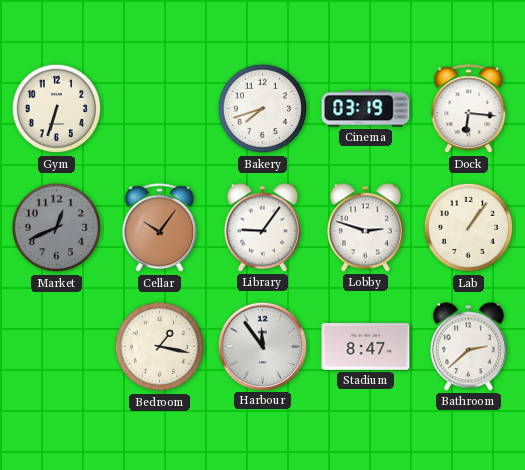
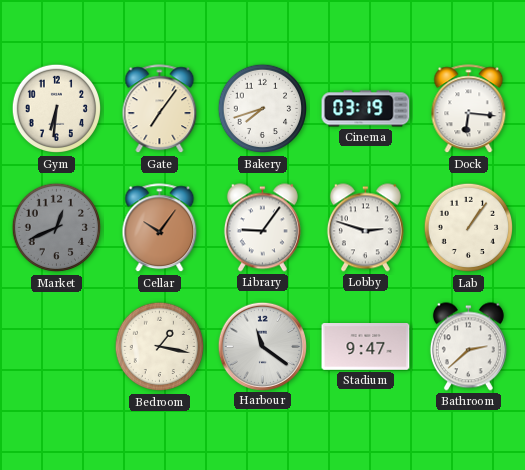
Gym: 6:33 -> 6:31 (57, 109)
Gate: none -> 7:06 (160, 109)
Harbour: 11:54 -> 11:21 (262, 346)
Stadium: 8:47 -> 9:47 (366, 347)
